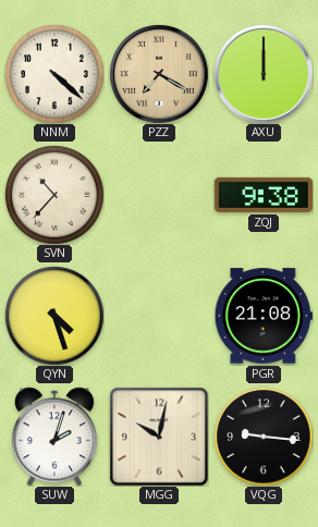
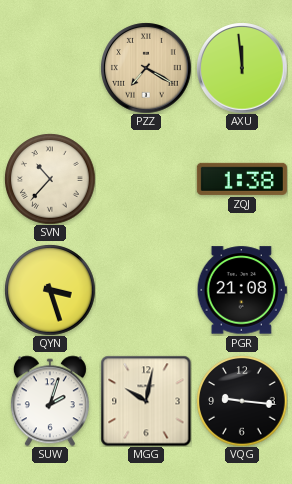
NNM: 4:22 -> none (54, 74)
AXU: 12:00 -> 11:59 (242, 68)
ZQJ: 9:38 -> 1:38 (242, 179)
QYN: 4:27 -> 3:27 (50, 290)
